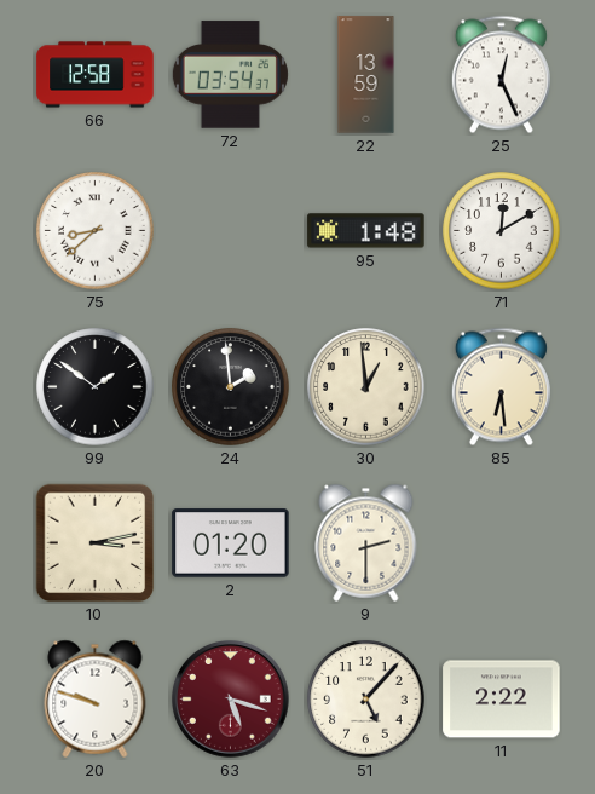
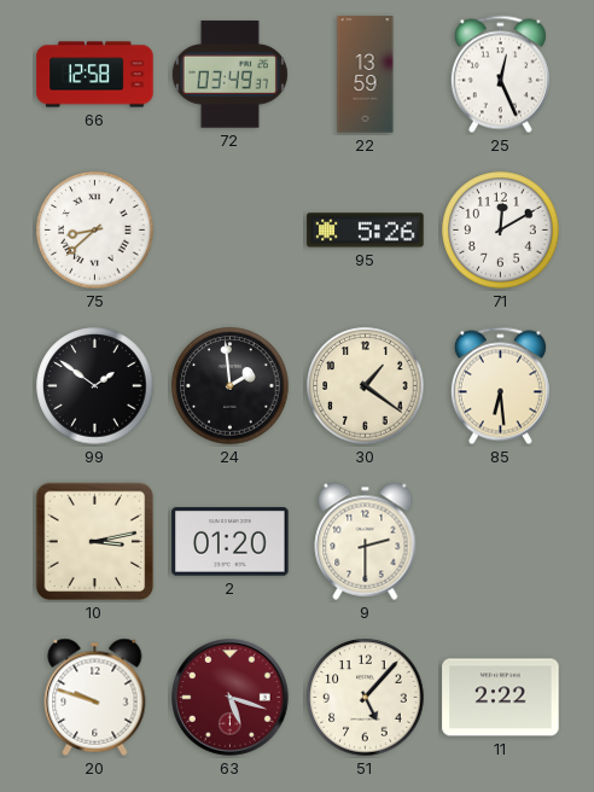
72: 03:54 -> 03:49 (229, 75)
95: 1:48 -> 5:26 (366, 231)
30: 12:59 -> 1:21 (366, 386)
